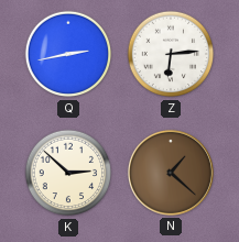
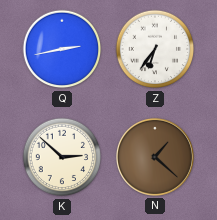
Z: 6:14 -> 6:36 (155, 49)
